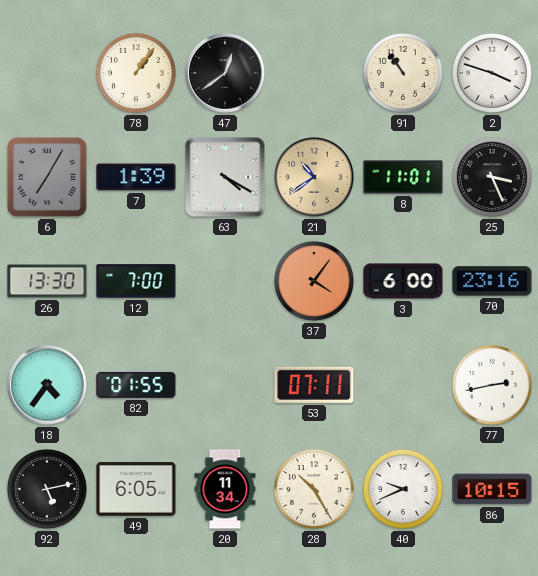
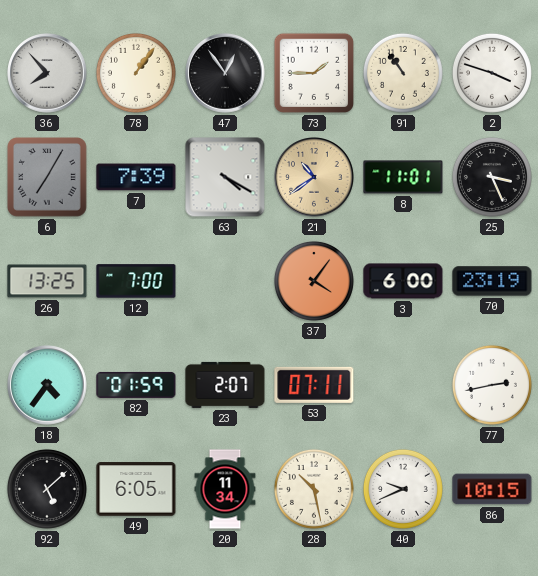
36: none -> 7:53 (47, 73)
47: 12:39 -> 12:54 (225, 73)
73: none -> 1:45 (314, 73)
7: 1:39 -> 7:39 (136, 177)
26: 13:30 -> 13:25 (47, 281)
70: 23:16 -> 23:19 (492, 281)
82: 01:55 -> 01:59 (136, 385)
23: none -> 2:07 (225, 385)
92: 5:13 -> 5:08 (47, 489)
28: 10:25 -> 10:28 (314, 489)
